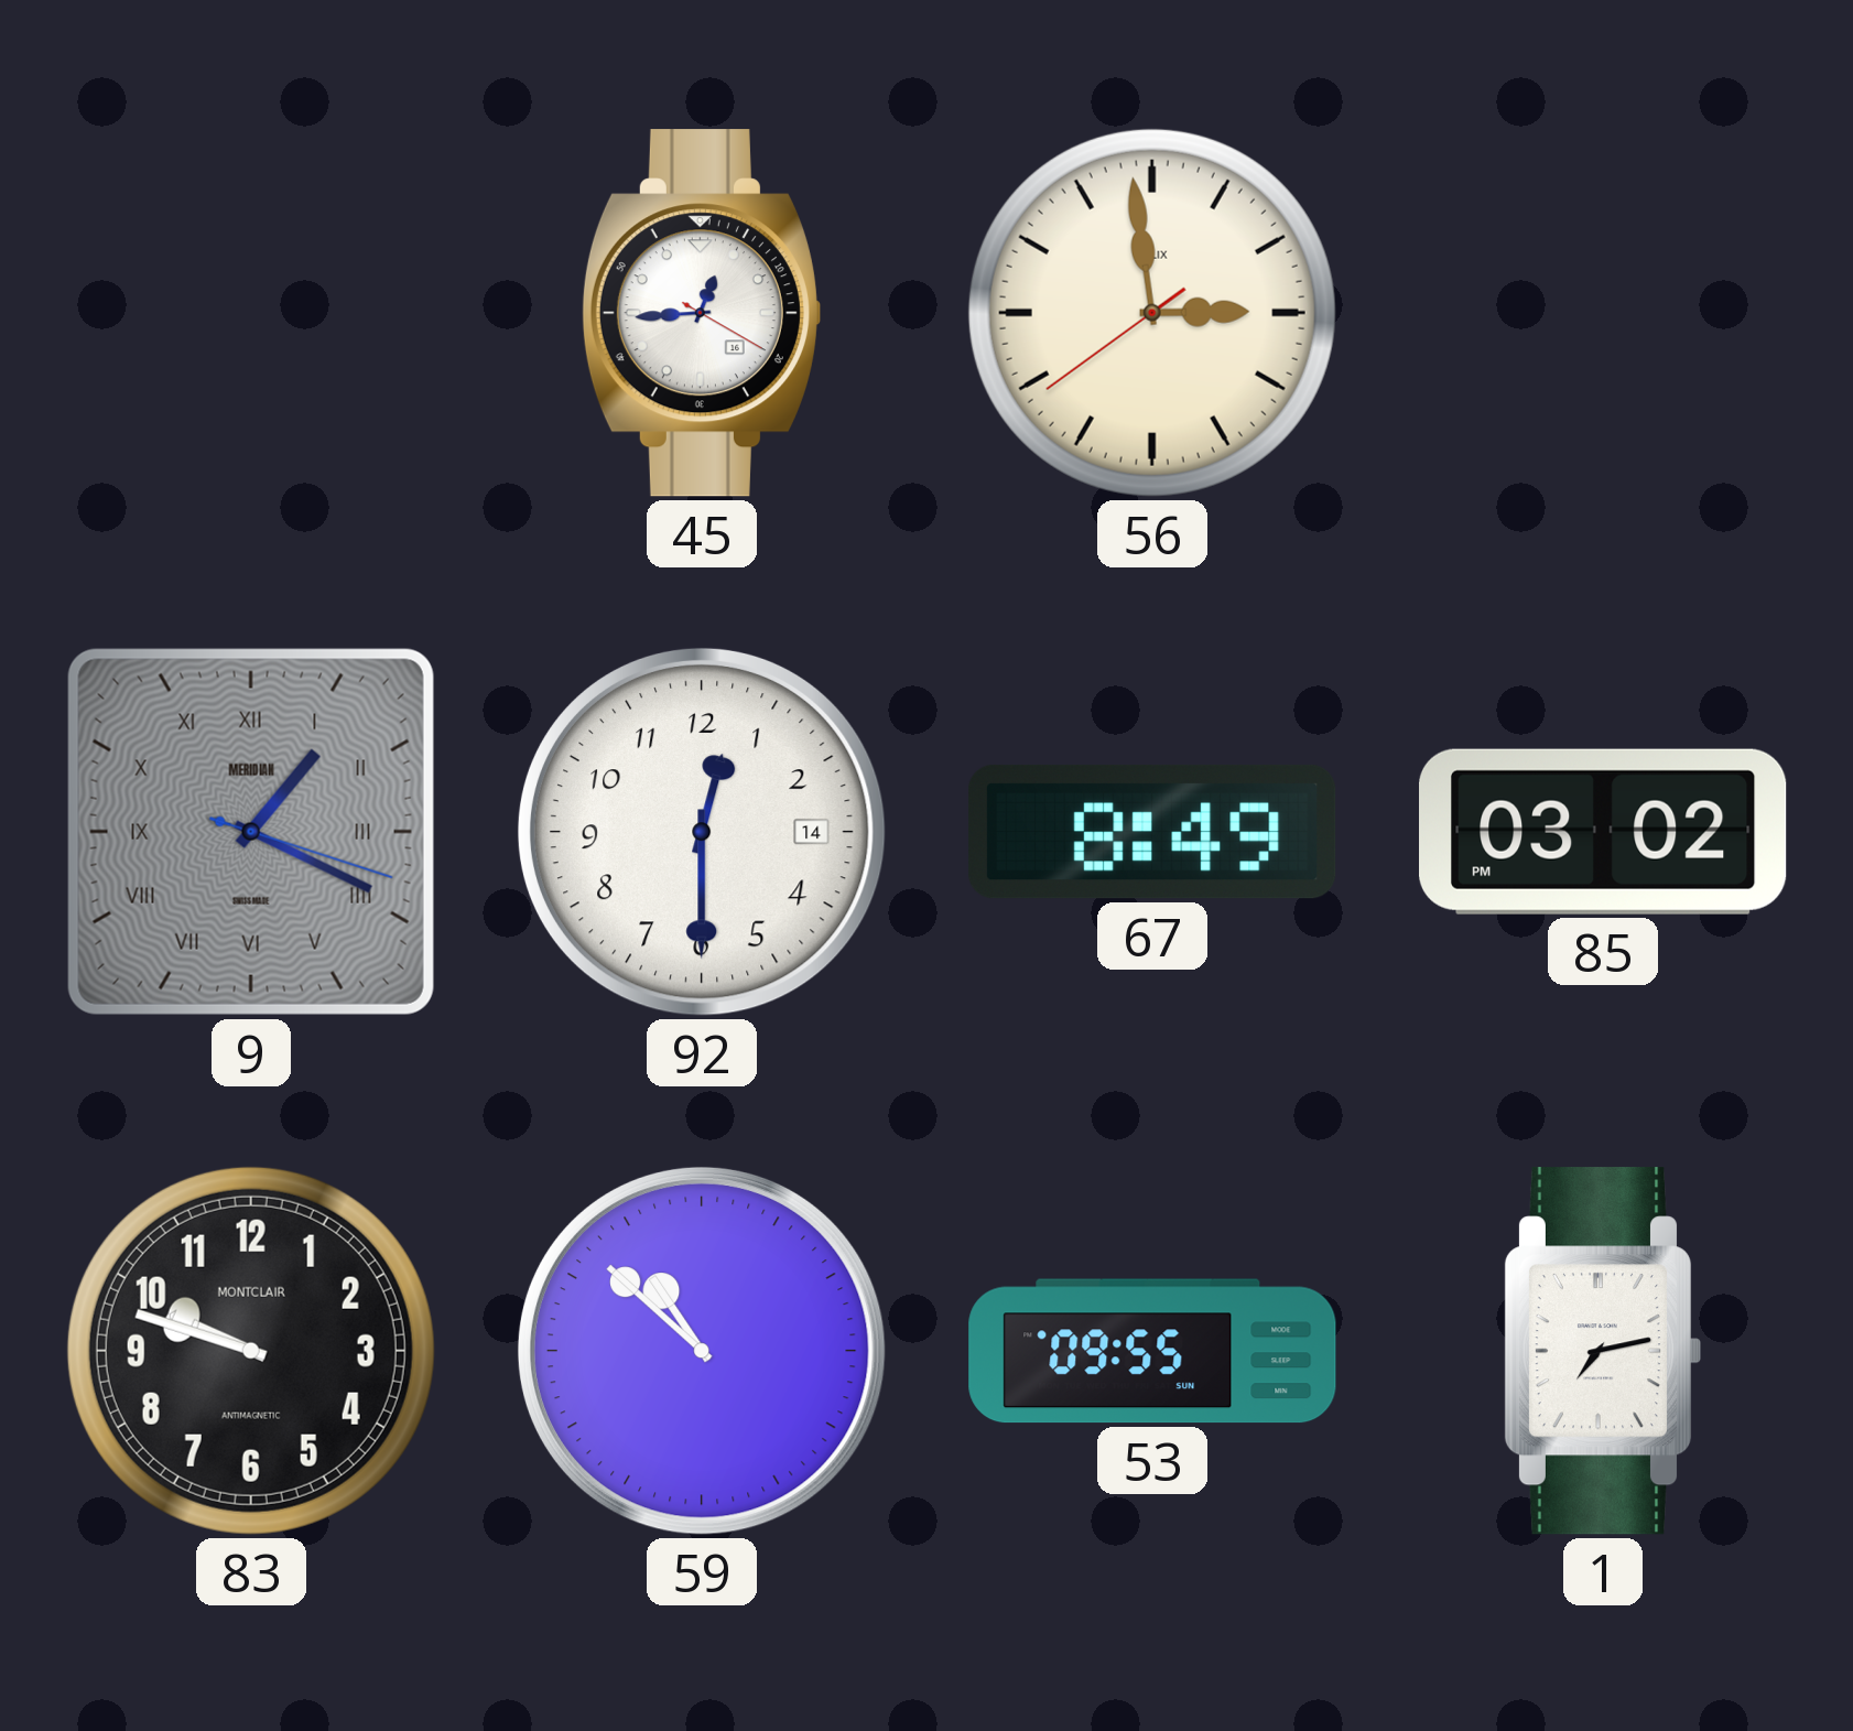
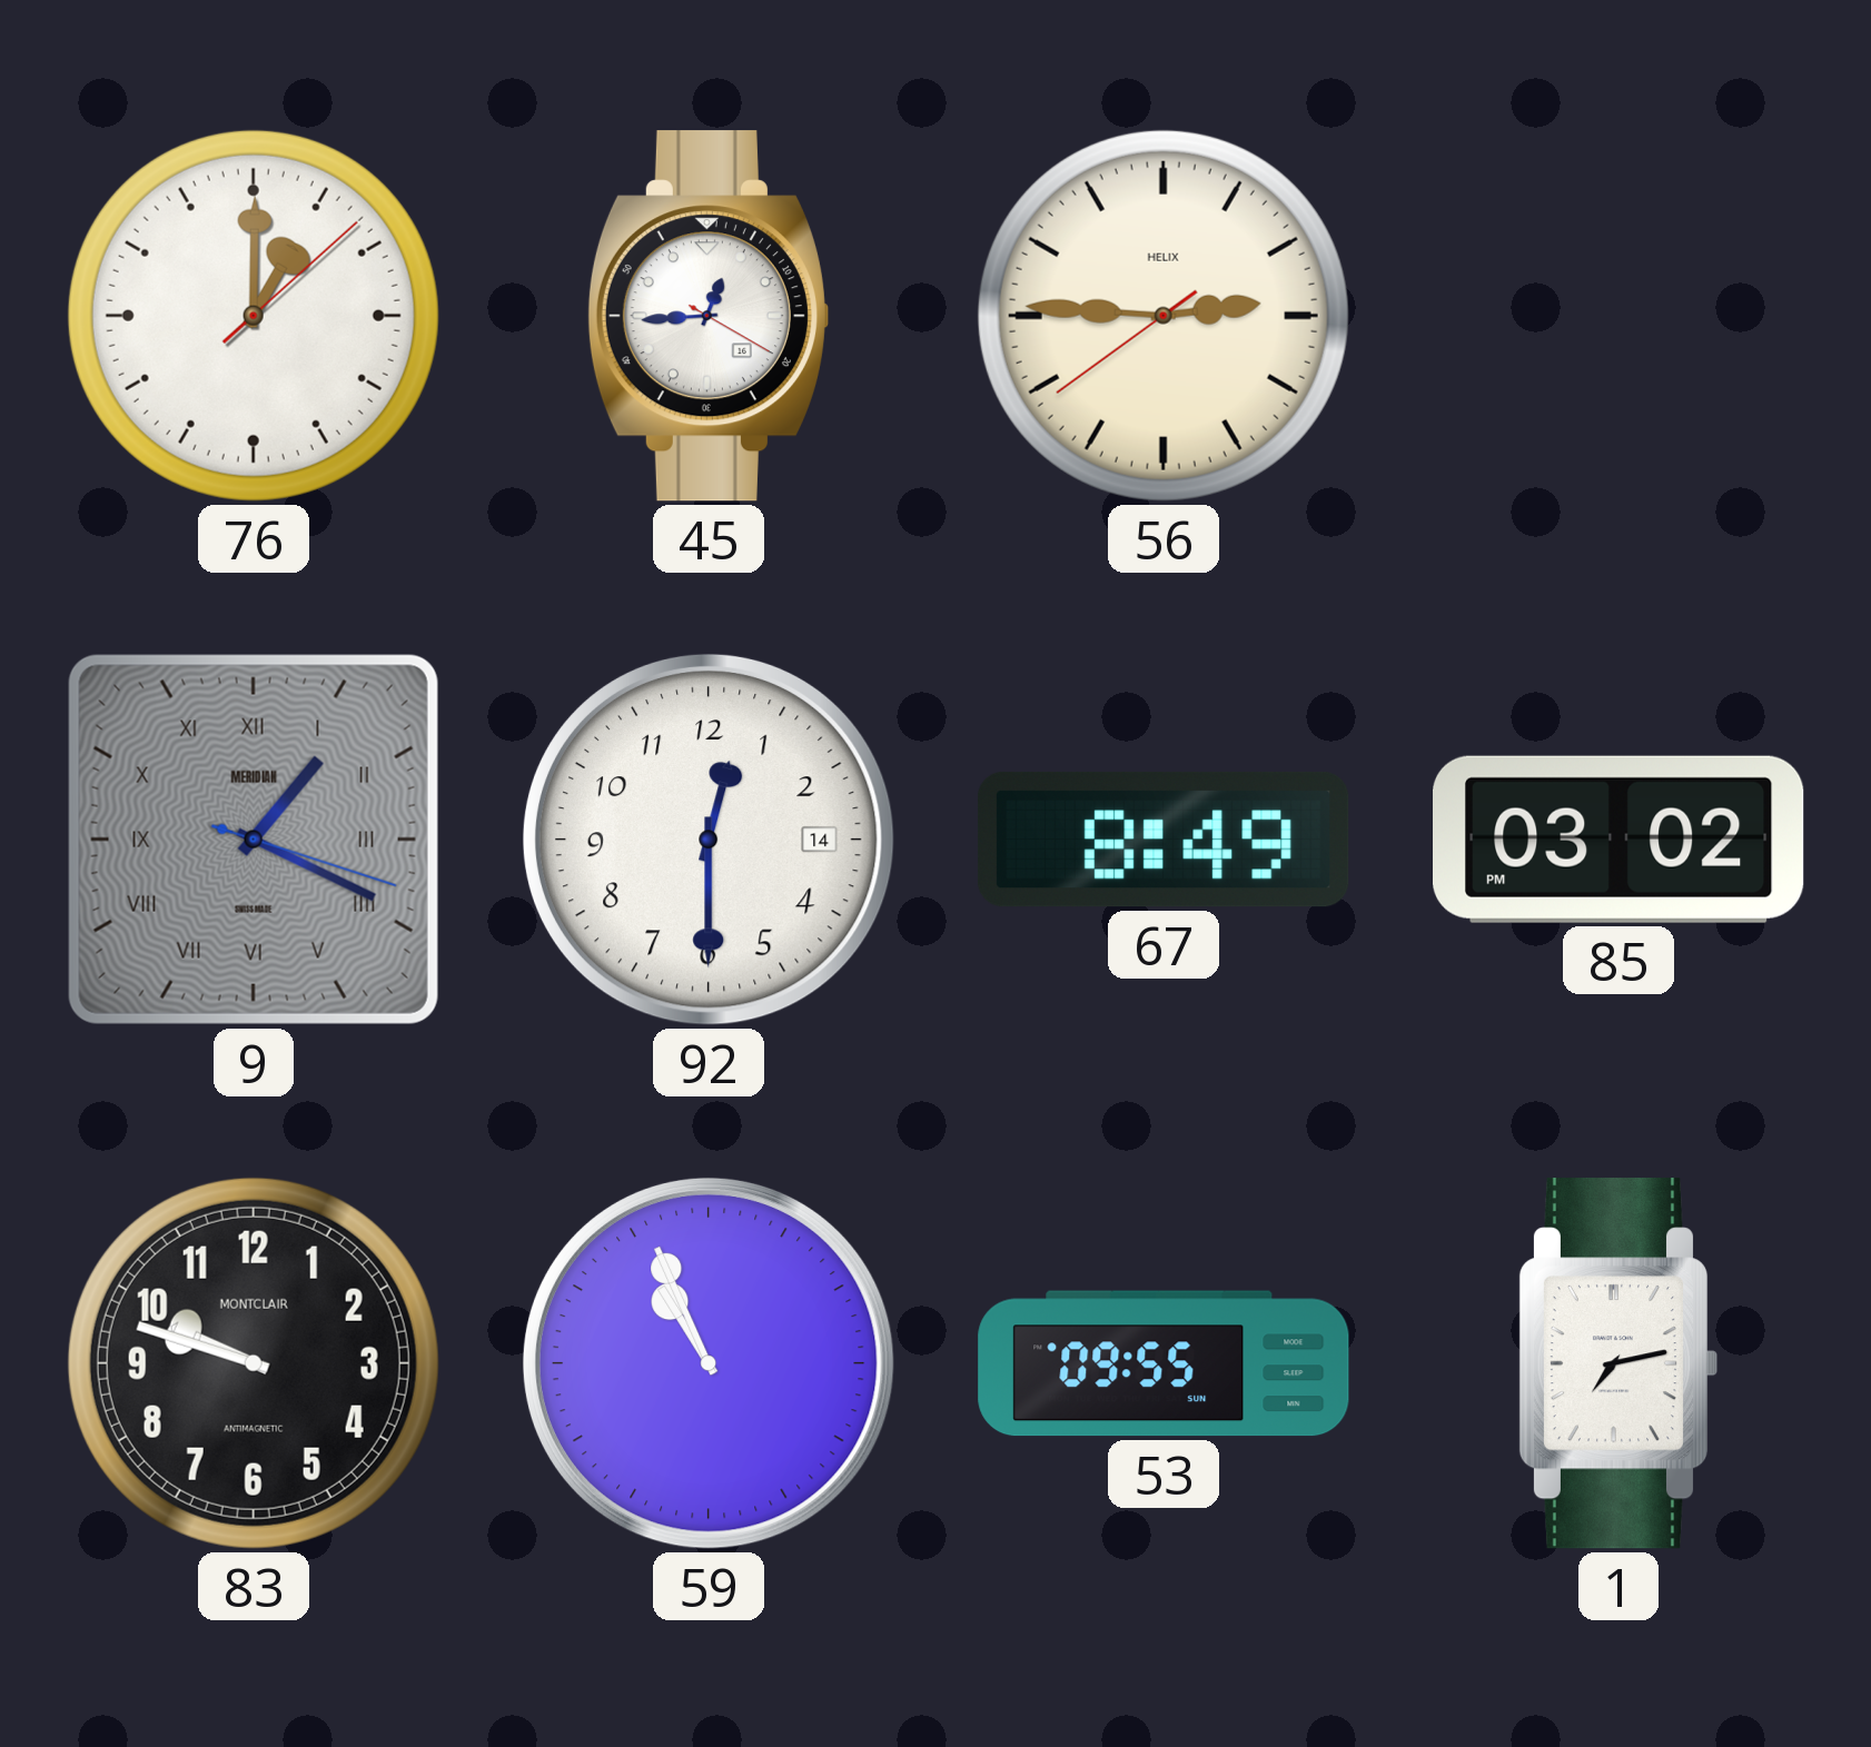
76: none -> 1:00 (254, 316)
56: 2:58 -> 2:45 (1164, 316)
59: 10:52 -> 10:56 (709, 1363)
